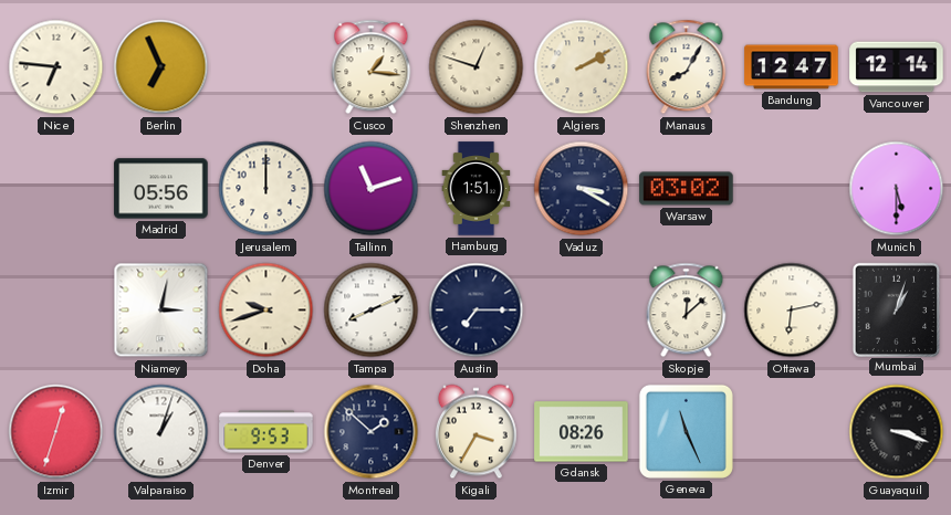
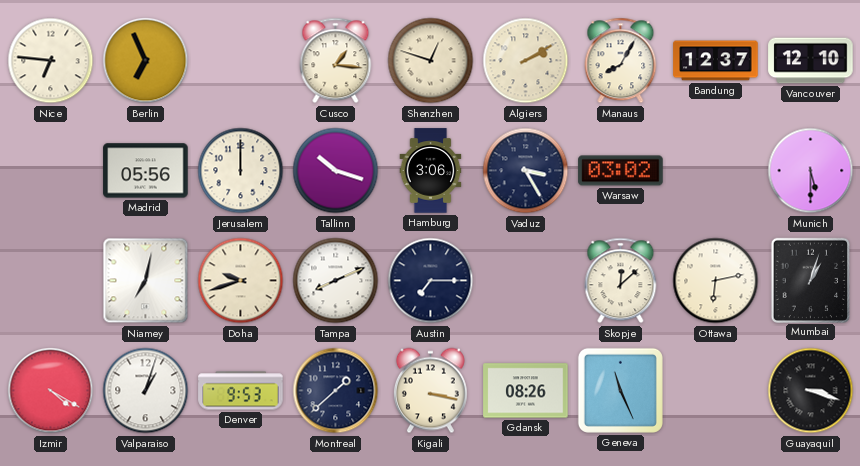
Bandung: 12:47 -> 12:37 (716, 61)
Vancouver: 12:14 -> 12:10 (811, 61)
Tallinn: 11:12 -> 10:18 (336, 171)
Hamburg: 1:51 -> 3:06 (431, 171)
Vaduz: 3:20 -> 3:25 (526, 171)
Niamey: 3:02 -> 7:02 (146, 281)
Izmir: 12:33 -> 4:20 (51, 391)
Montreal: 1:52 -> 1:38 (336, 391)
Kigali: 3:35 -> 3:17 (430, 391)
